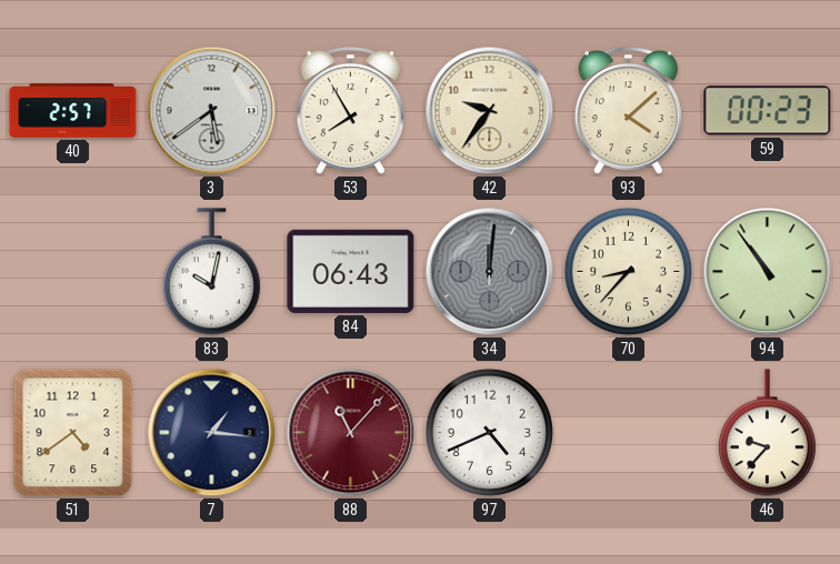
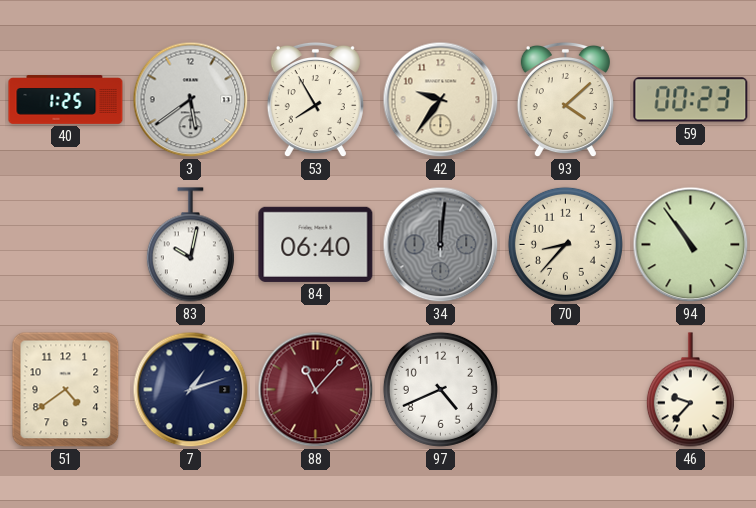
40: 2:57 -> 1:25 (66, 100)
84: 06:43 -> 06:40 (316, 244)
7: 1:16 -> 1:12 (191, 390)
